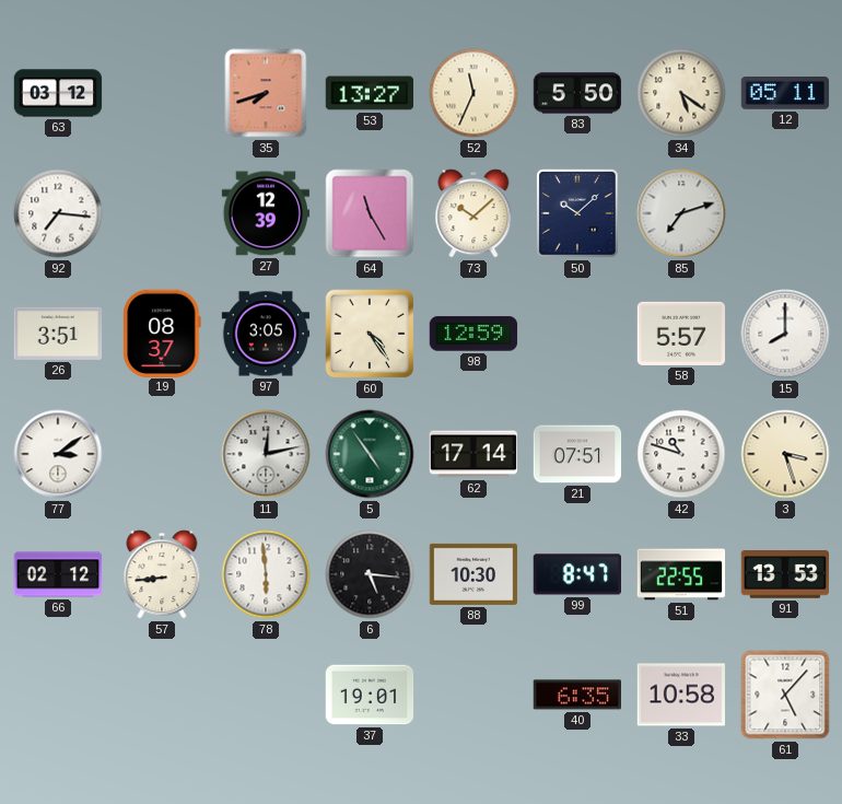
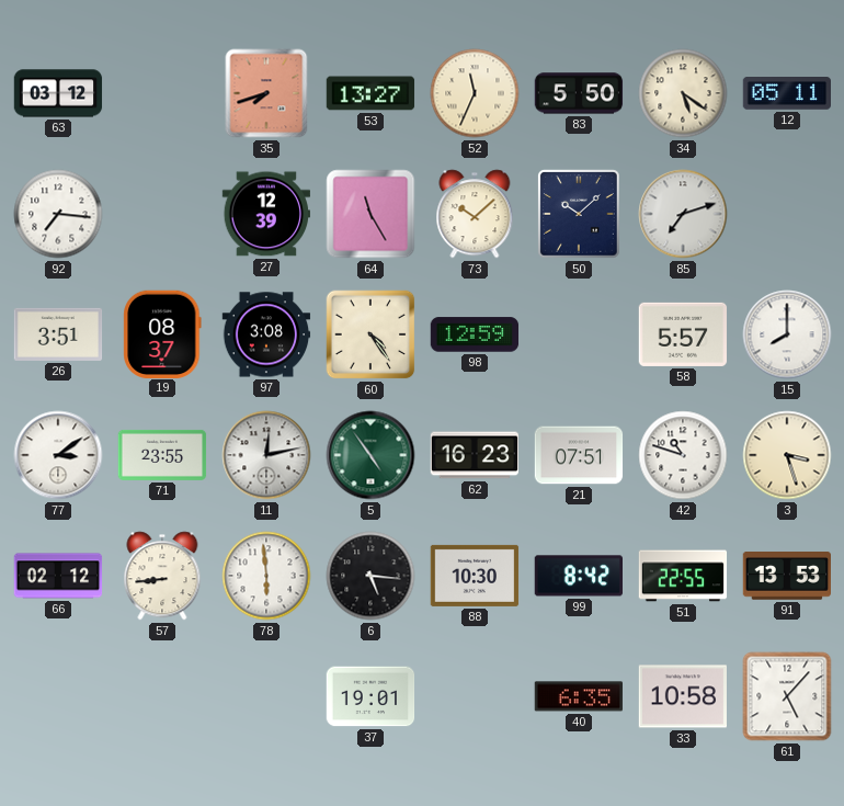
97: 3:05 -> 3:08 (266, 334)
71: none -> 23:55 (162, 455)
62: 17:14 -> 16:23 (474, 455)
99: 8:47 -> 8:42 (578, 576)
